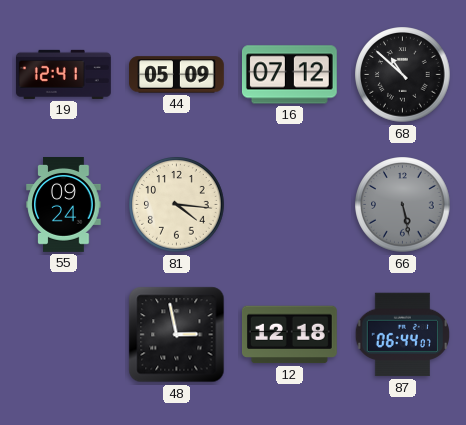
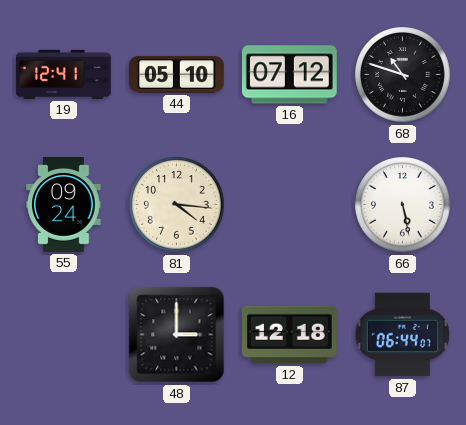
44: 05:09 -> 05:10 (177, 75)
68: 10:52 -> 10:48 (403, 75)
66 dial: grey -> white (403, 205)
48: 2:58 -> 3:00 (177, 335)
